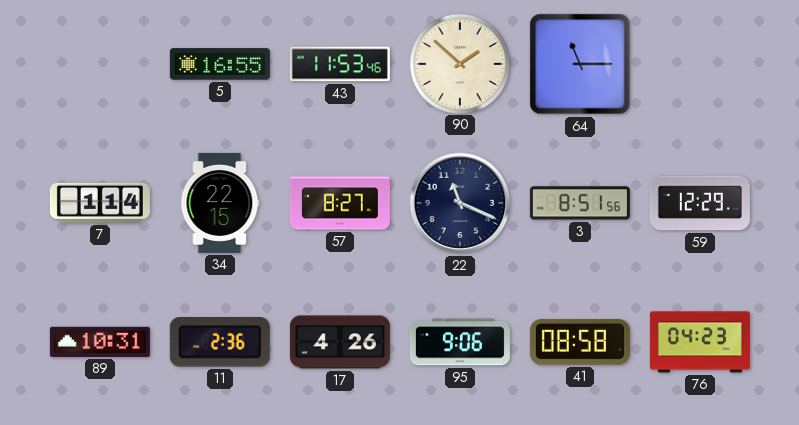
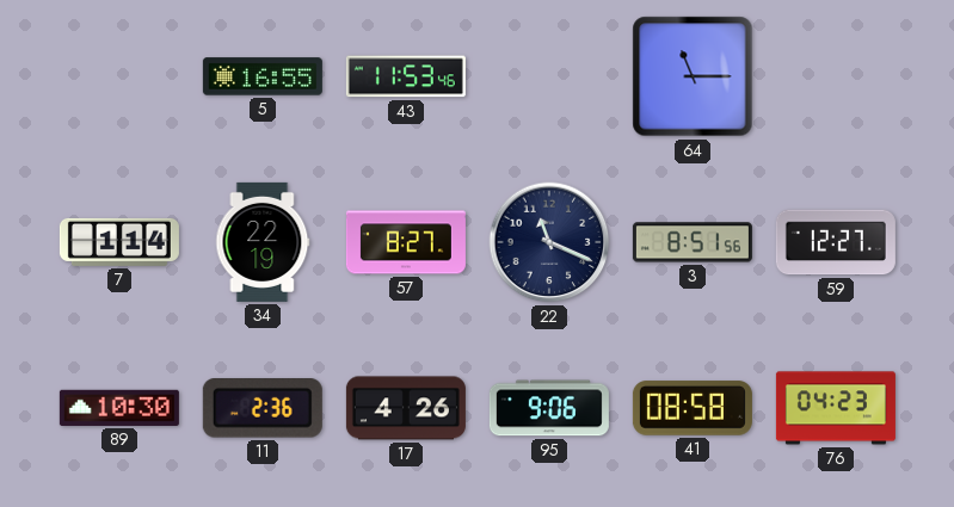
90: 1:52 -> none (459, 63)
34: 22:15 -> 22:19 (263, 242)
59: 12:29 -> 12:27 (836, 242)
89: 10:31 -> 10:30 (119, 408)
